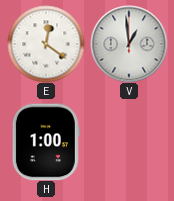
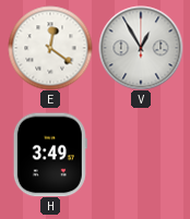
V: 12:59 -> 12:55 (141, 48)
H: 1:00 -> 3:49 (50, 155)
